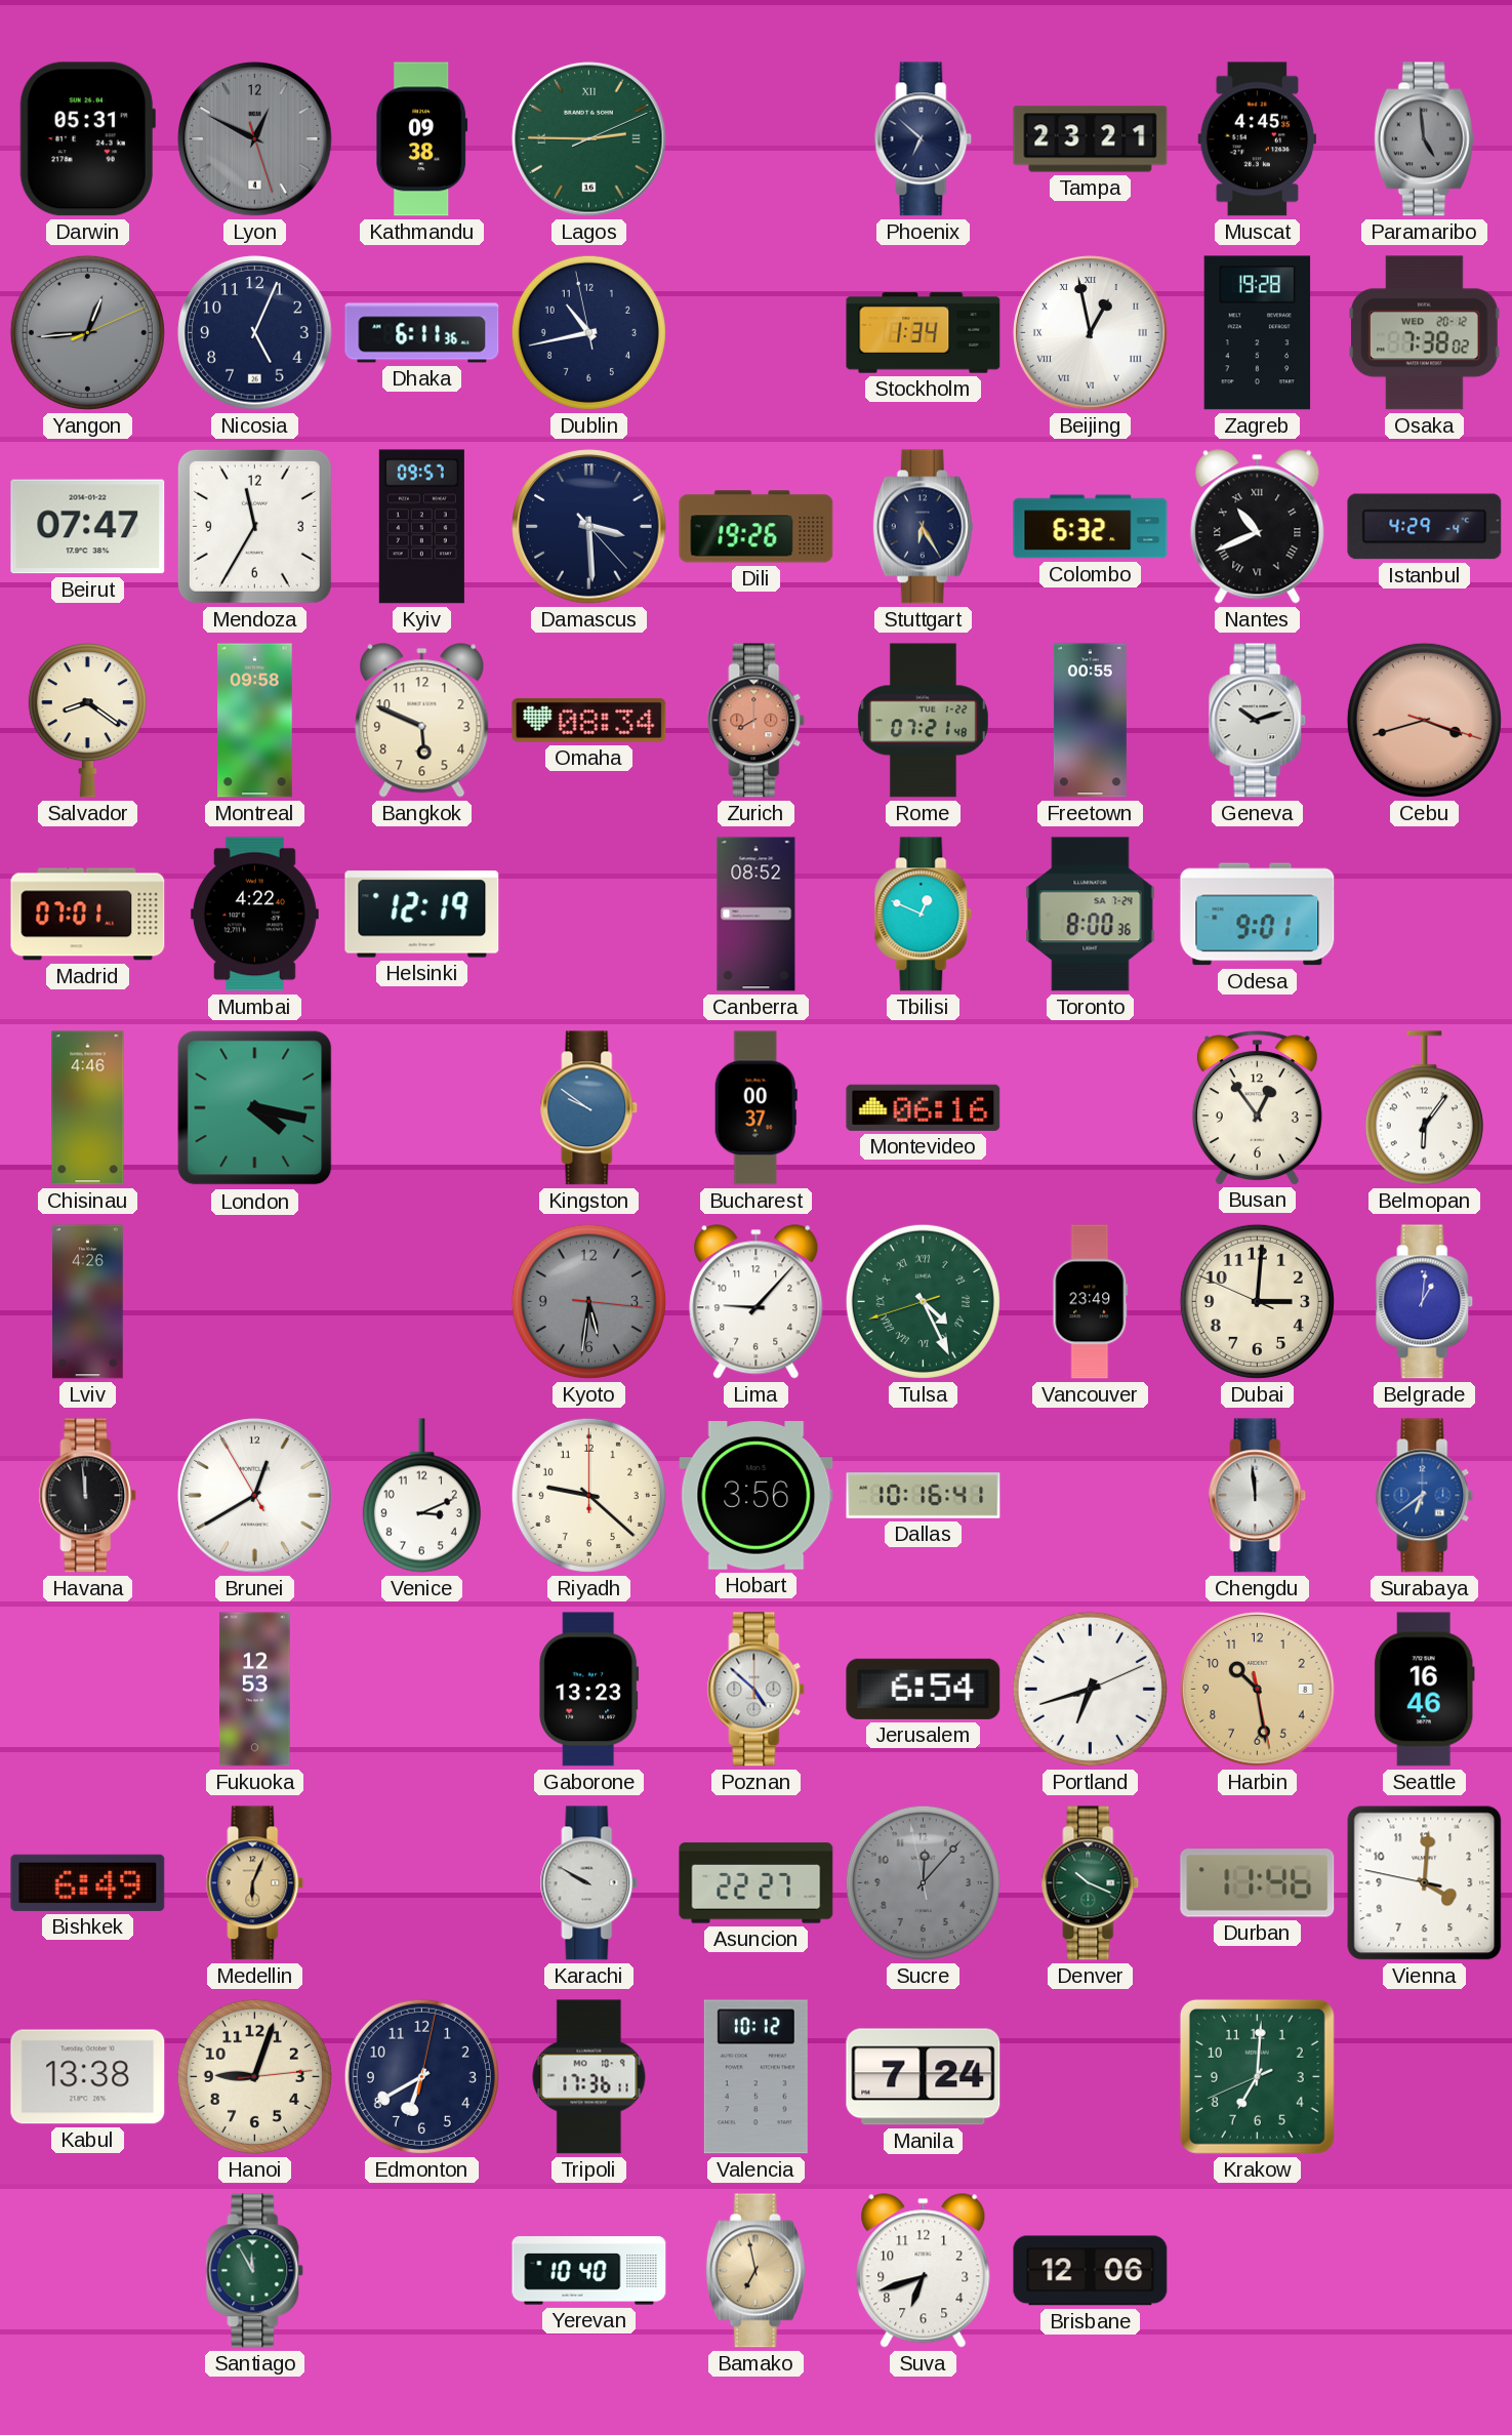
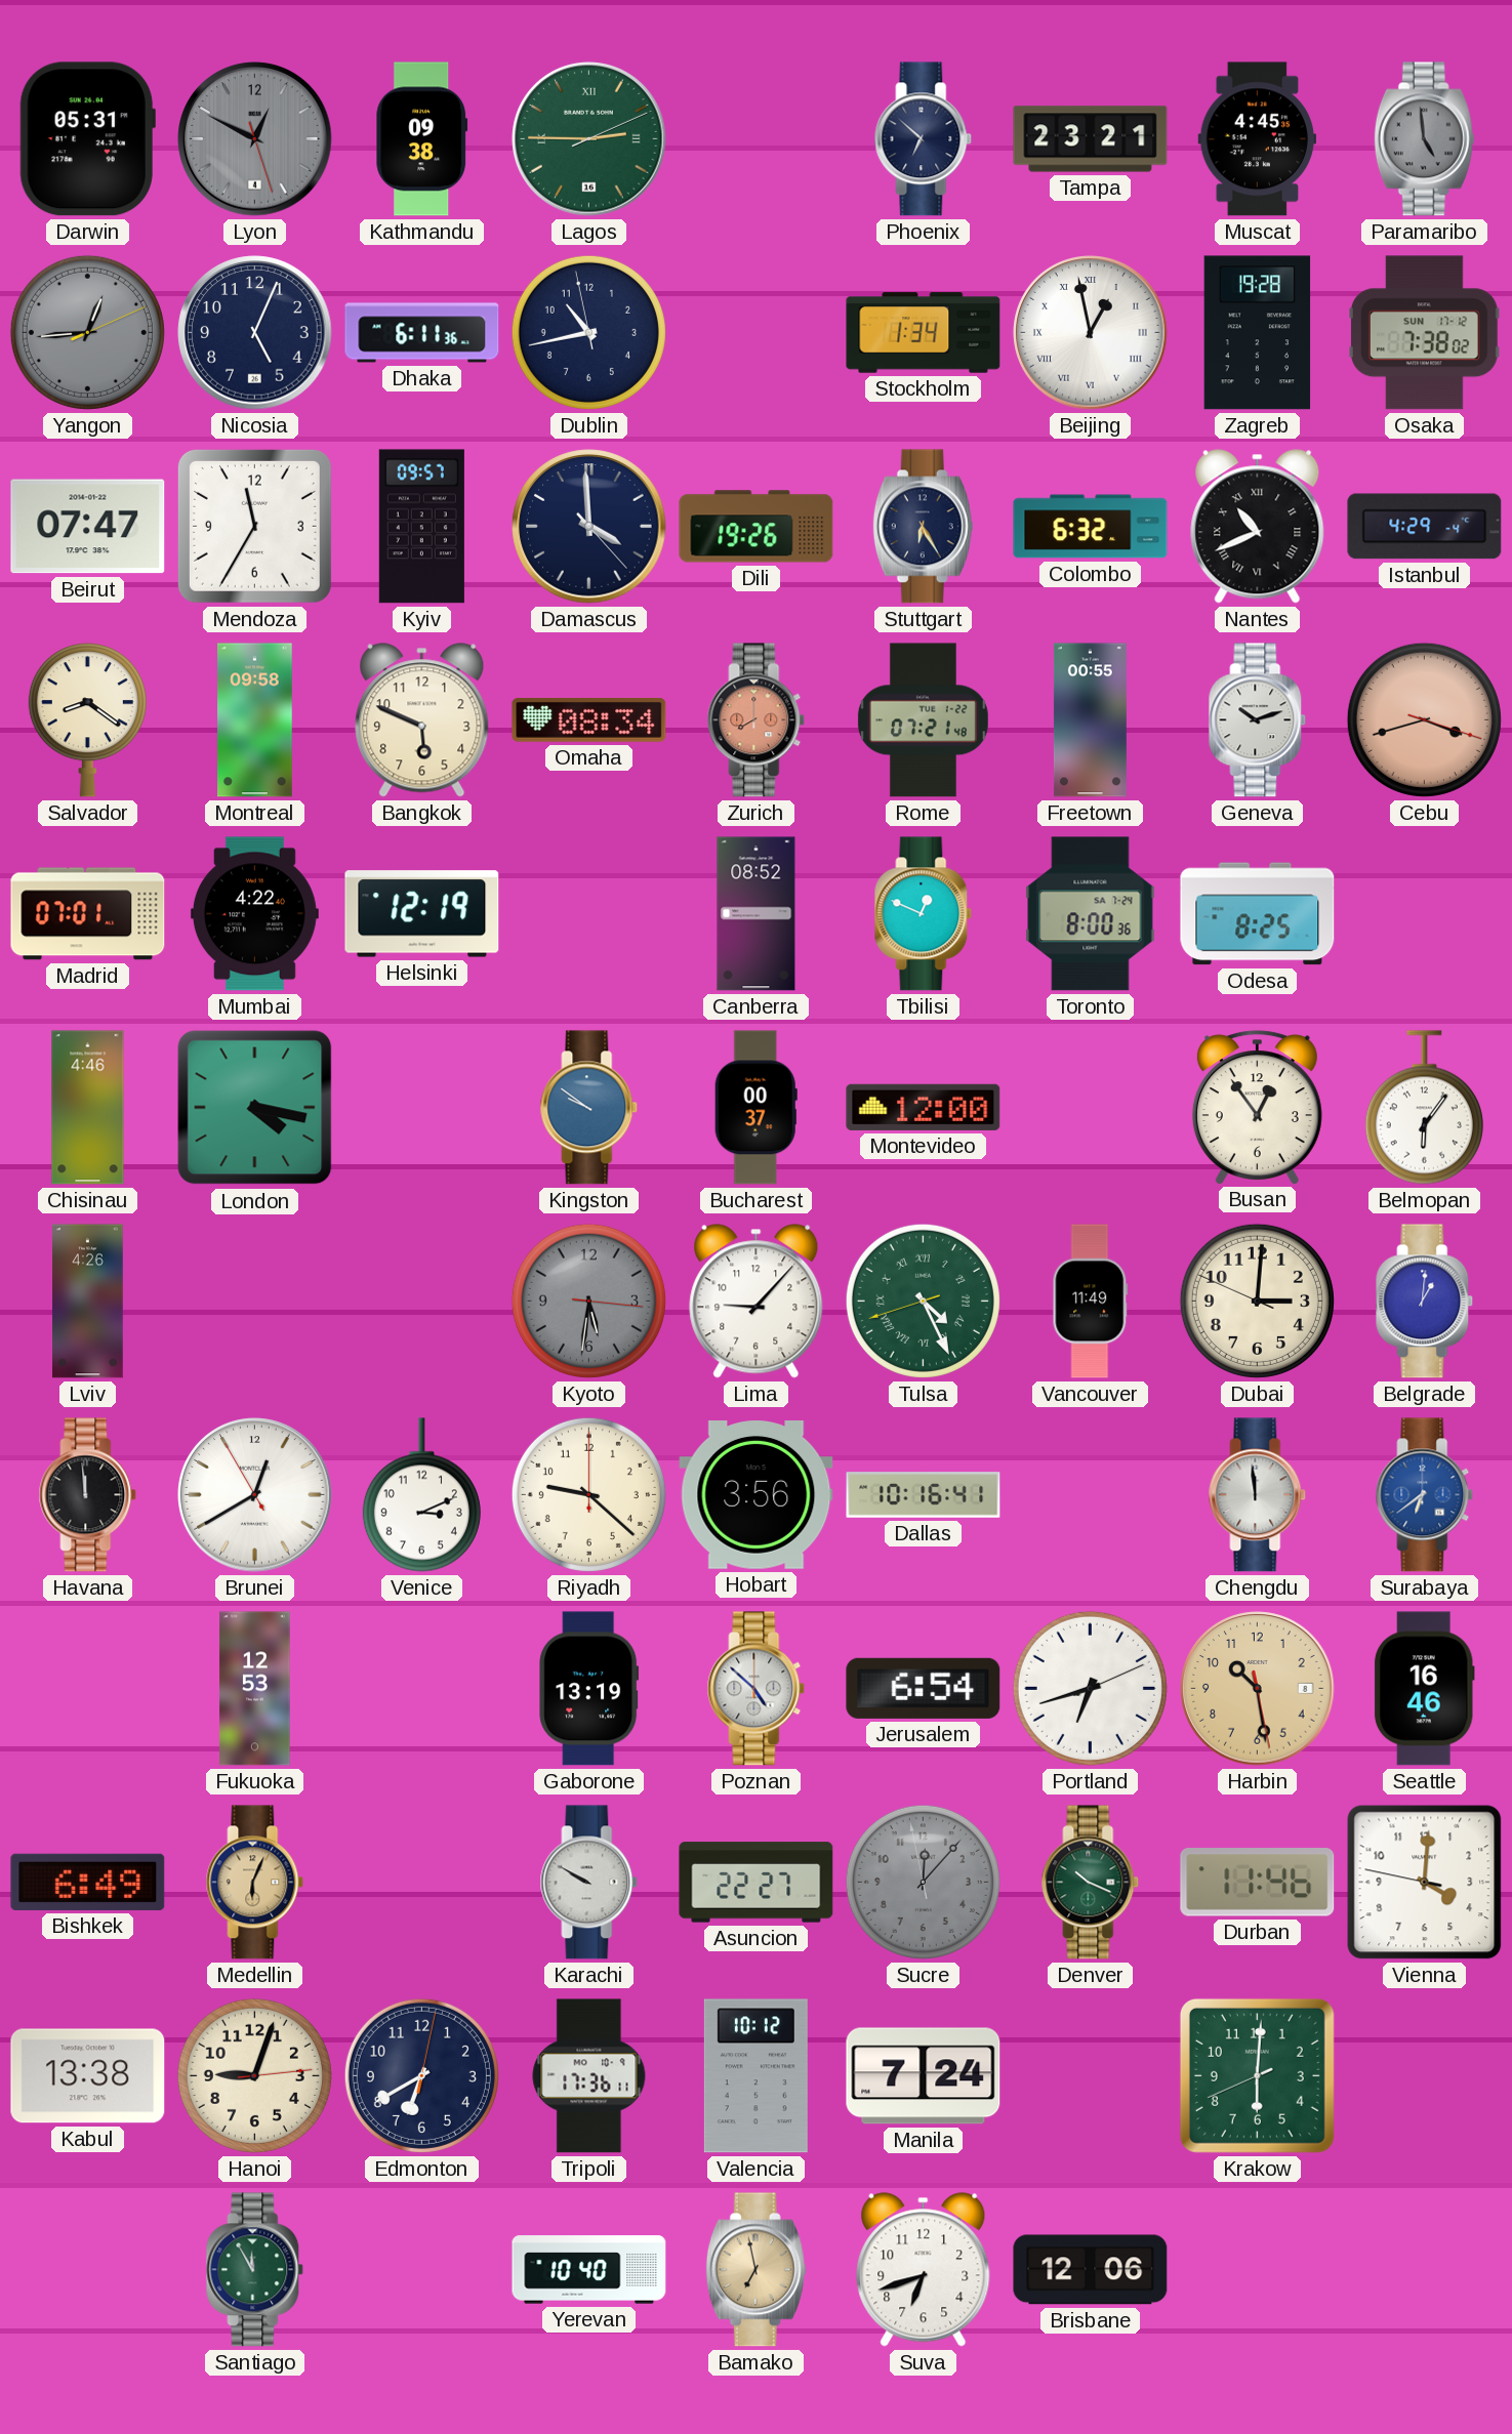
Osaka date: WED 20-12 -> SUN 17-12 (1424, 333)
Damascus: 3:29 -> 3:59 (589, 527)
Odesa: 9:01 -> 8:25 (1258, 914)
Montevideo: 06:16 -> 12:00 (924, 1107)
Vancouver: 23:49 -> 11:49 (1091, 1302)
Gaborone: 13:23 -> 13:19 (589, 1689)
Krakow: 7:00 -> 6:00 (1257, 2075)
